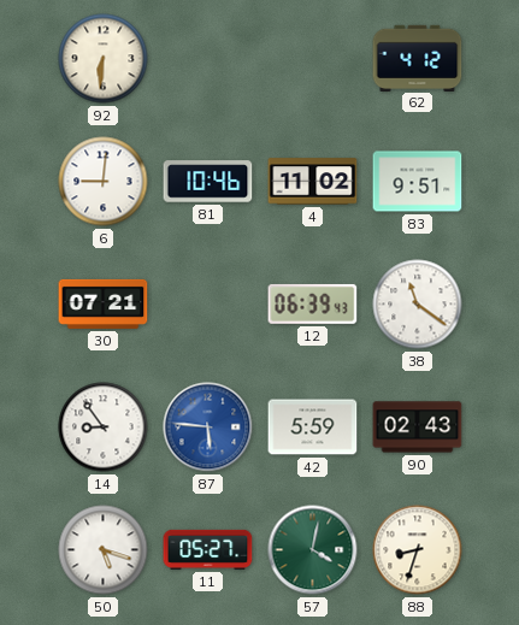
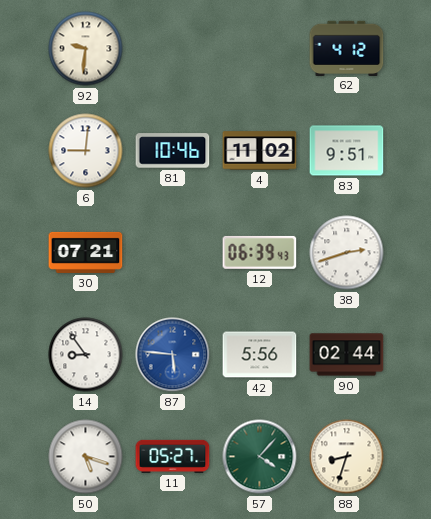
92: 6:31 -> 9:31 (86, 49)
38: 11:21 -> 2:42 (347, 253)
42: 5:59 -> 5:56 (260, 355)
90: 02:43 -> 02:44 (347, 355)
57: 4:02 -> 4:07 (260, 457)
